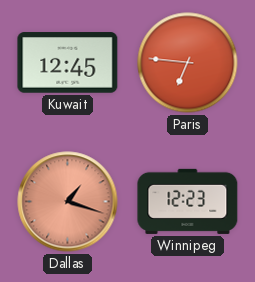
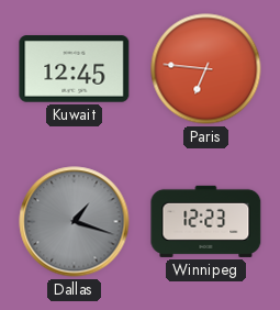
Dallas dial: salmon -> grey (75, 222)
